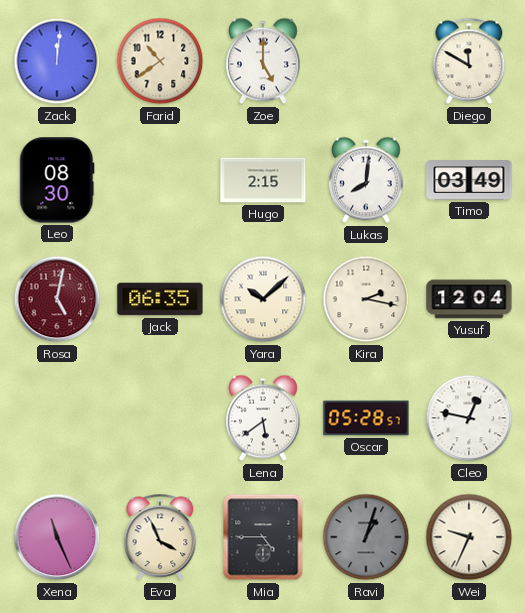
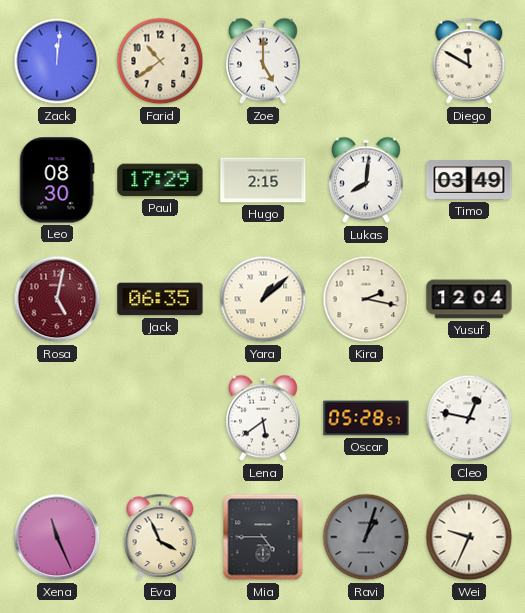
Paul: none -> 17:29 (160, 180)
Yara: 10:08 -> 1:08 (263, 299)
